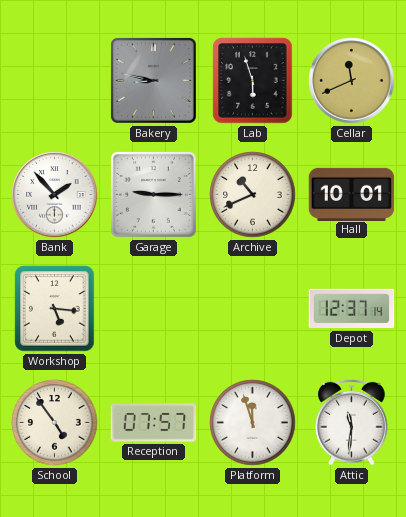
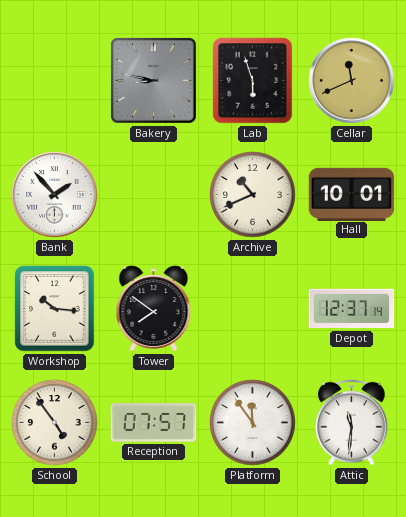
Garage: 9:15 -> none (153, 194)
Workshop: 5:16 -> 10:16 (55, 309)
Tower: none -> 7:51 (154, 309)
Platform: 11:57 -> 11:54 (253, 423)
